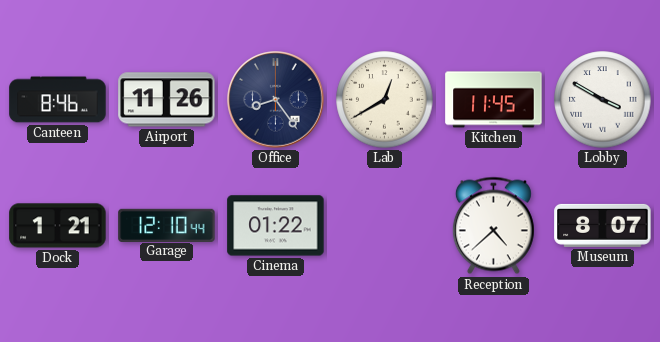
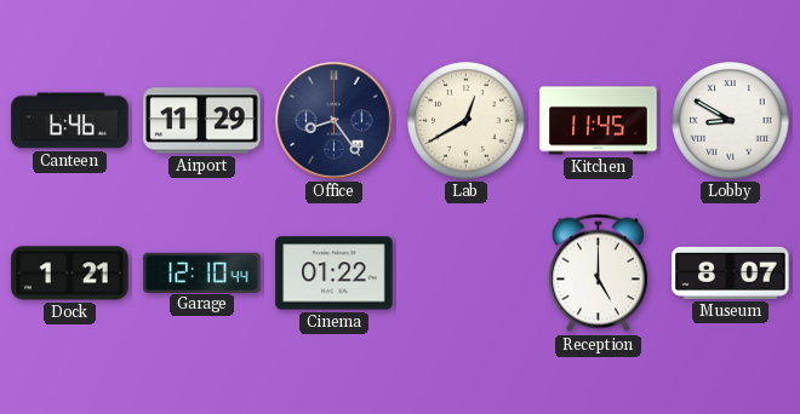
Canteen: 8:46 -> 6:46 (70, 121)
Airport: 11:26 -> 11:29 (202, 121)
Lobby: 3:50 -> 8:50 (731, 121)
Reception: 4:38 -> 5:00 (598, 274)
